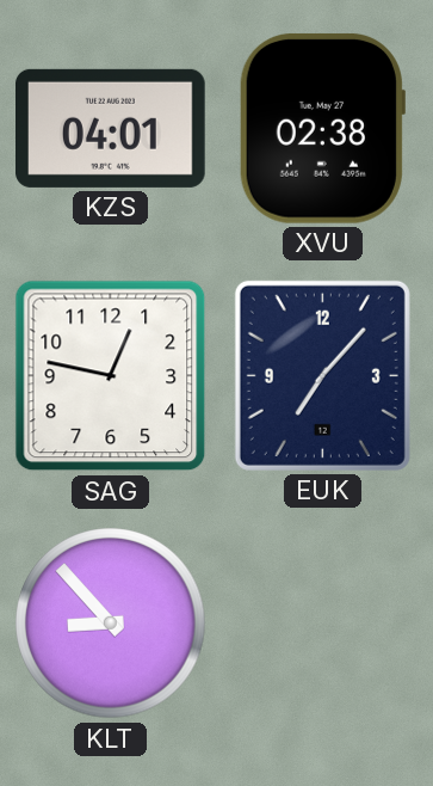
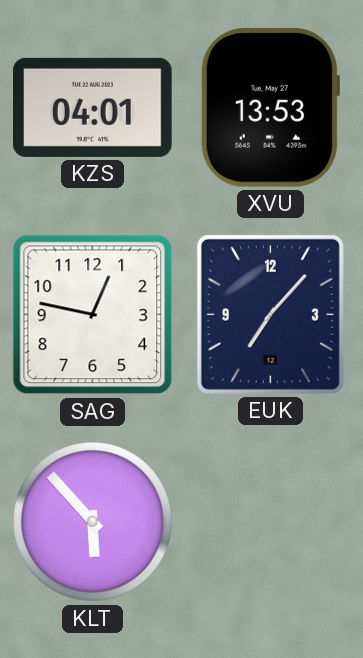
XVU: 02:38 -> 13:53 (270, 107)
KLT: 8:53 -> 5:53 (93, 522)
